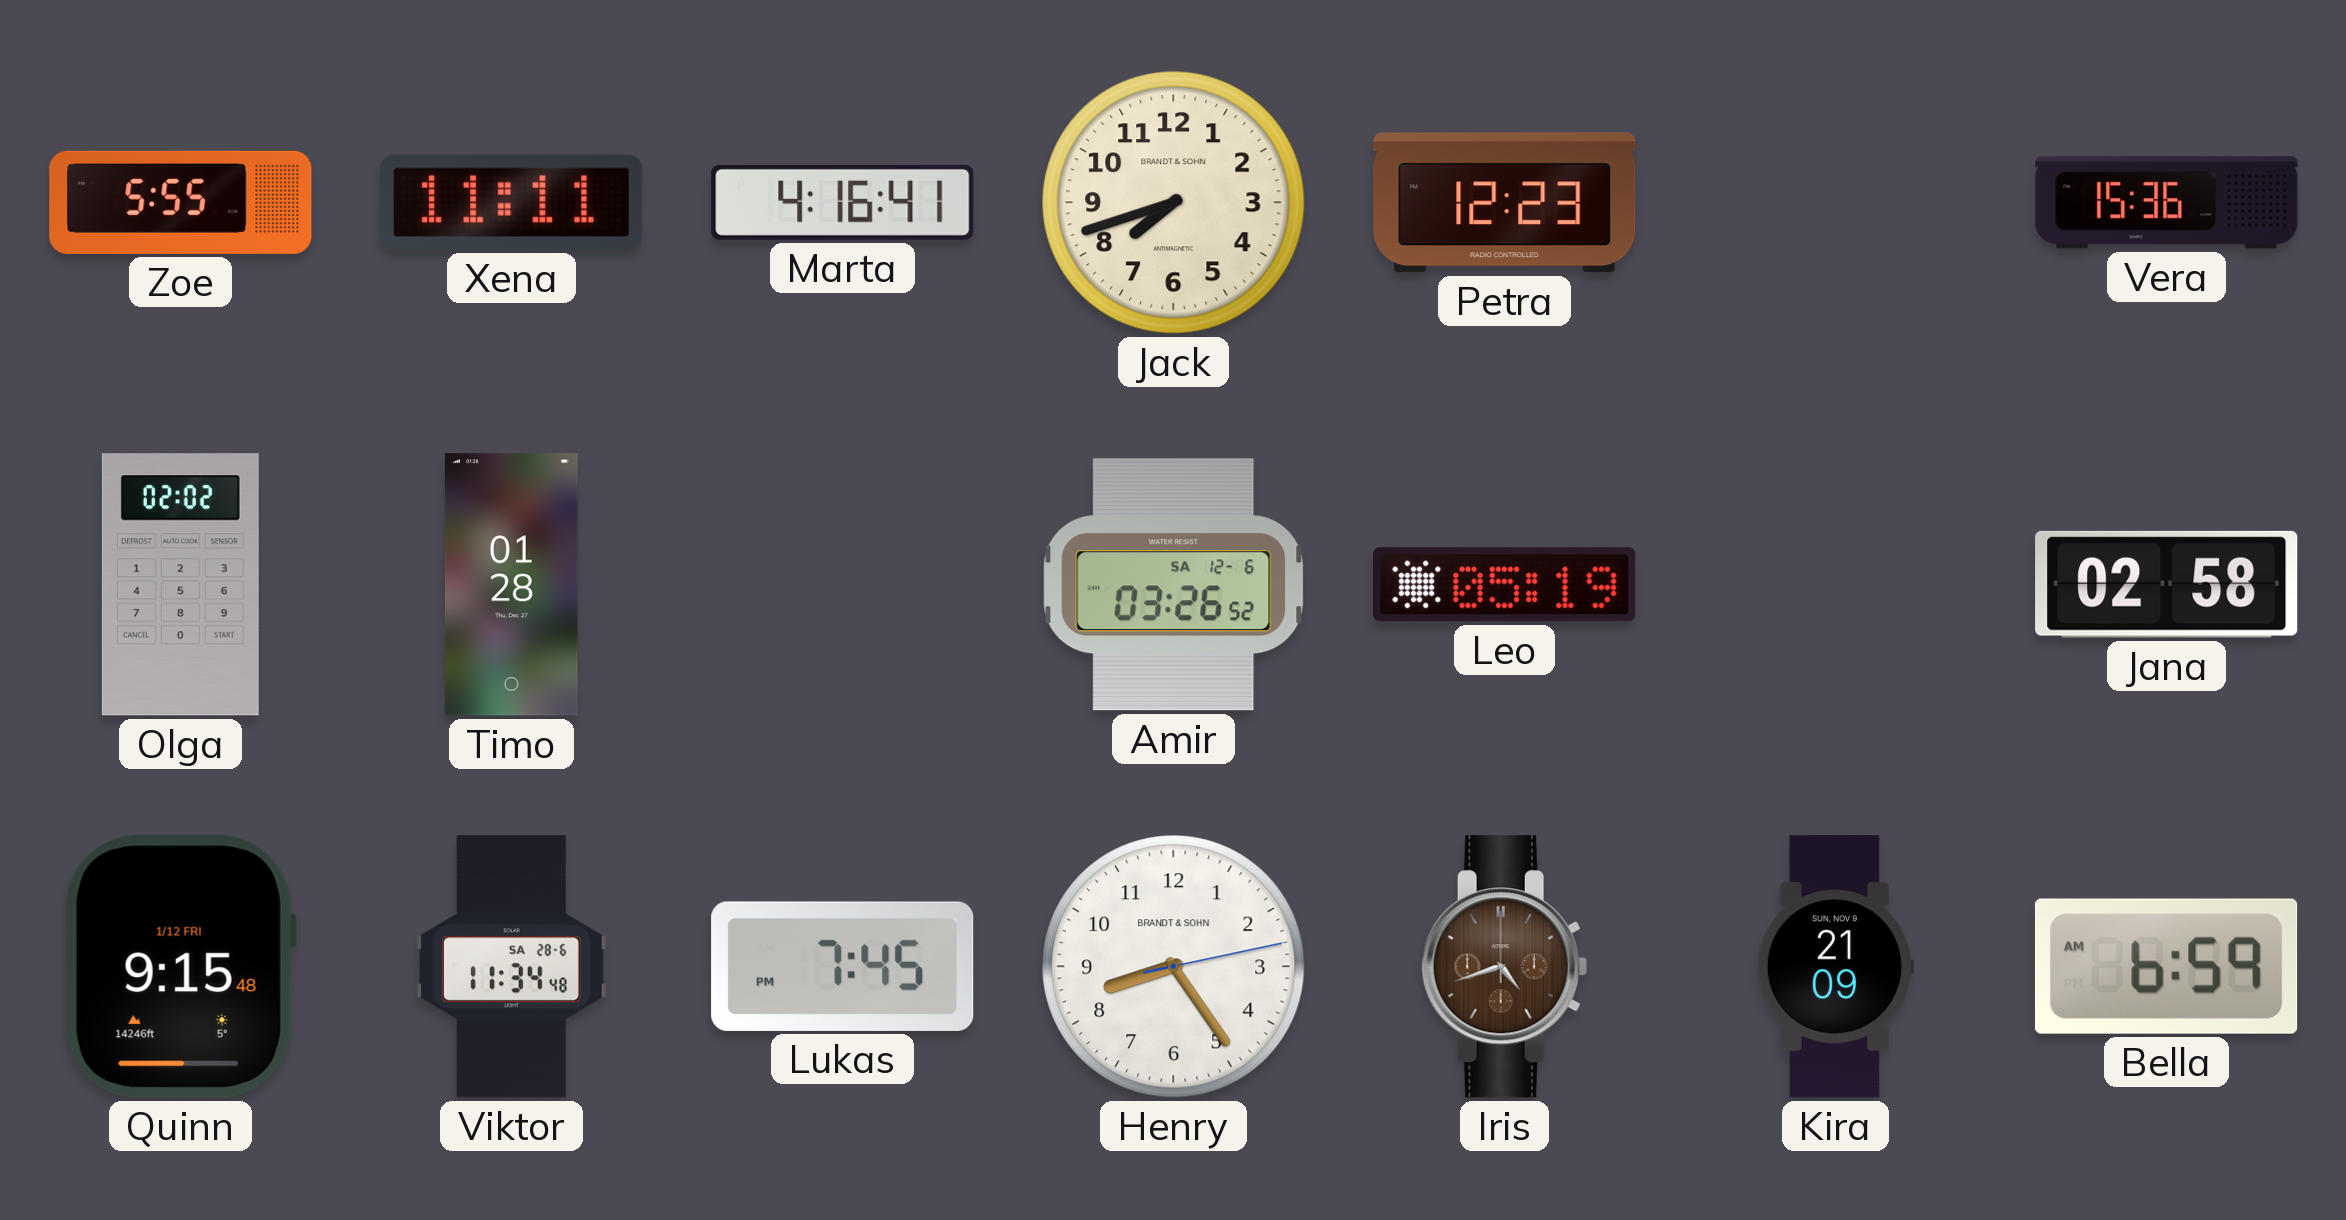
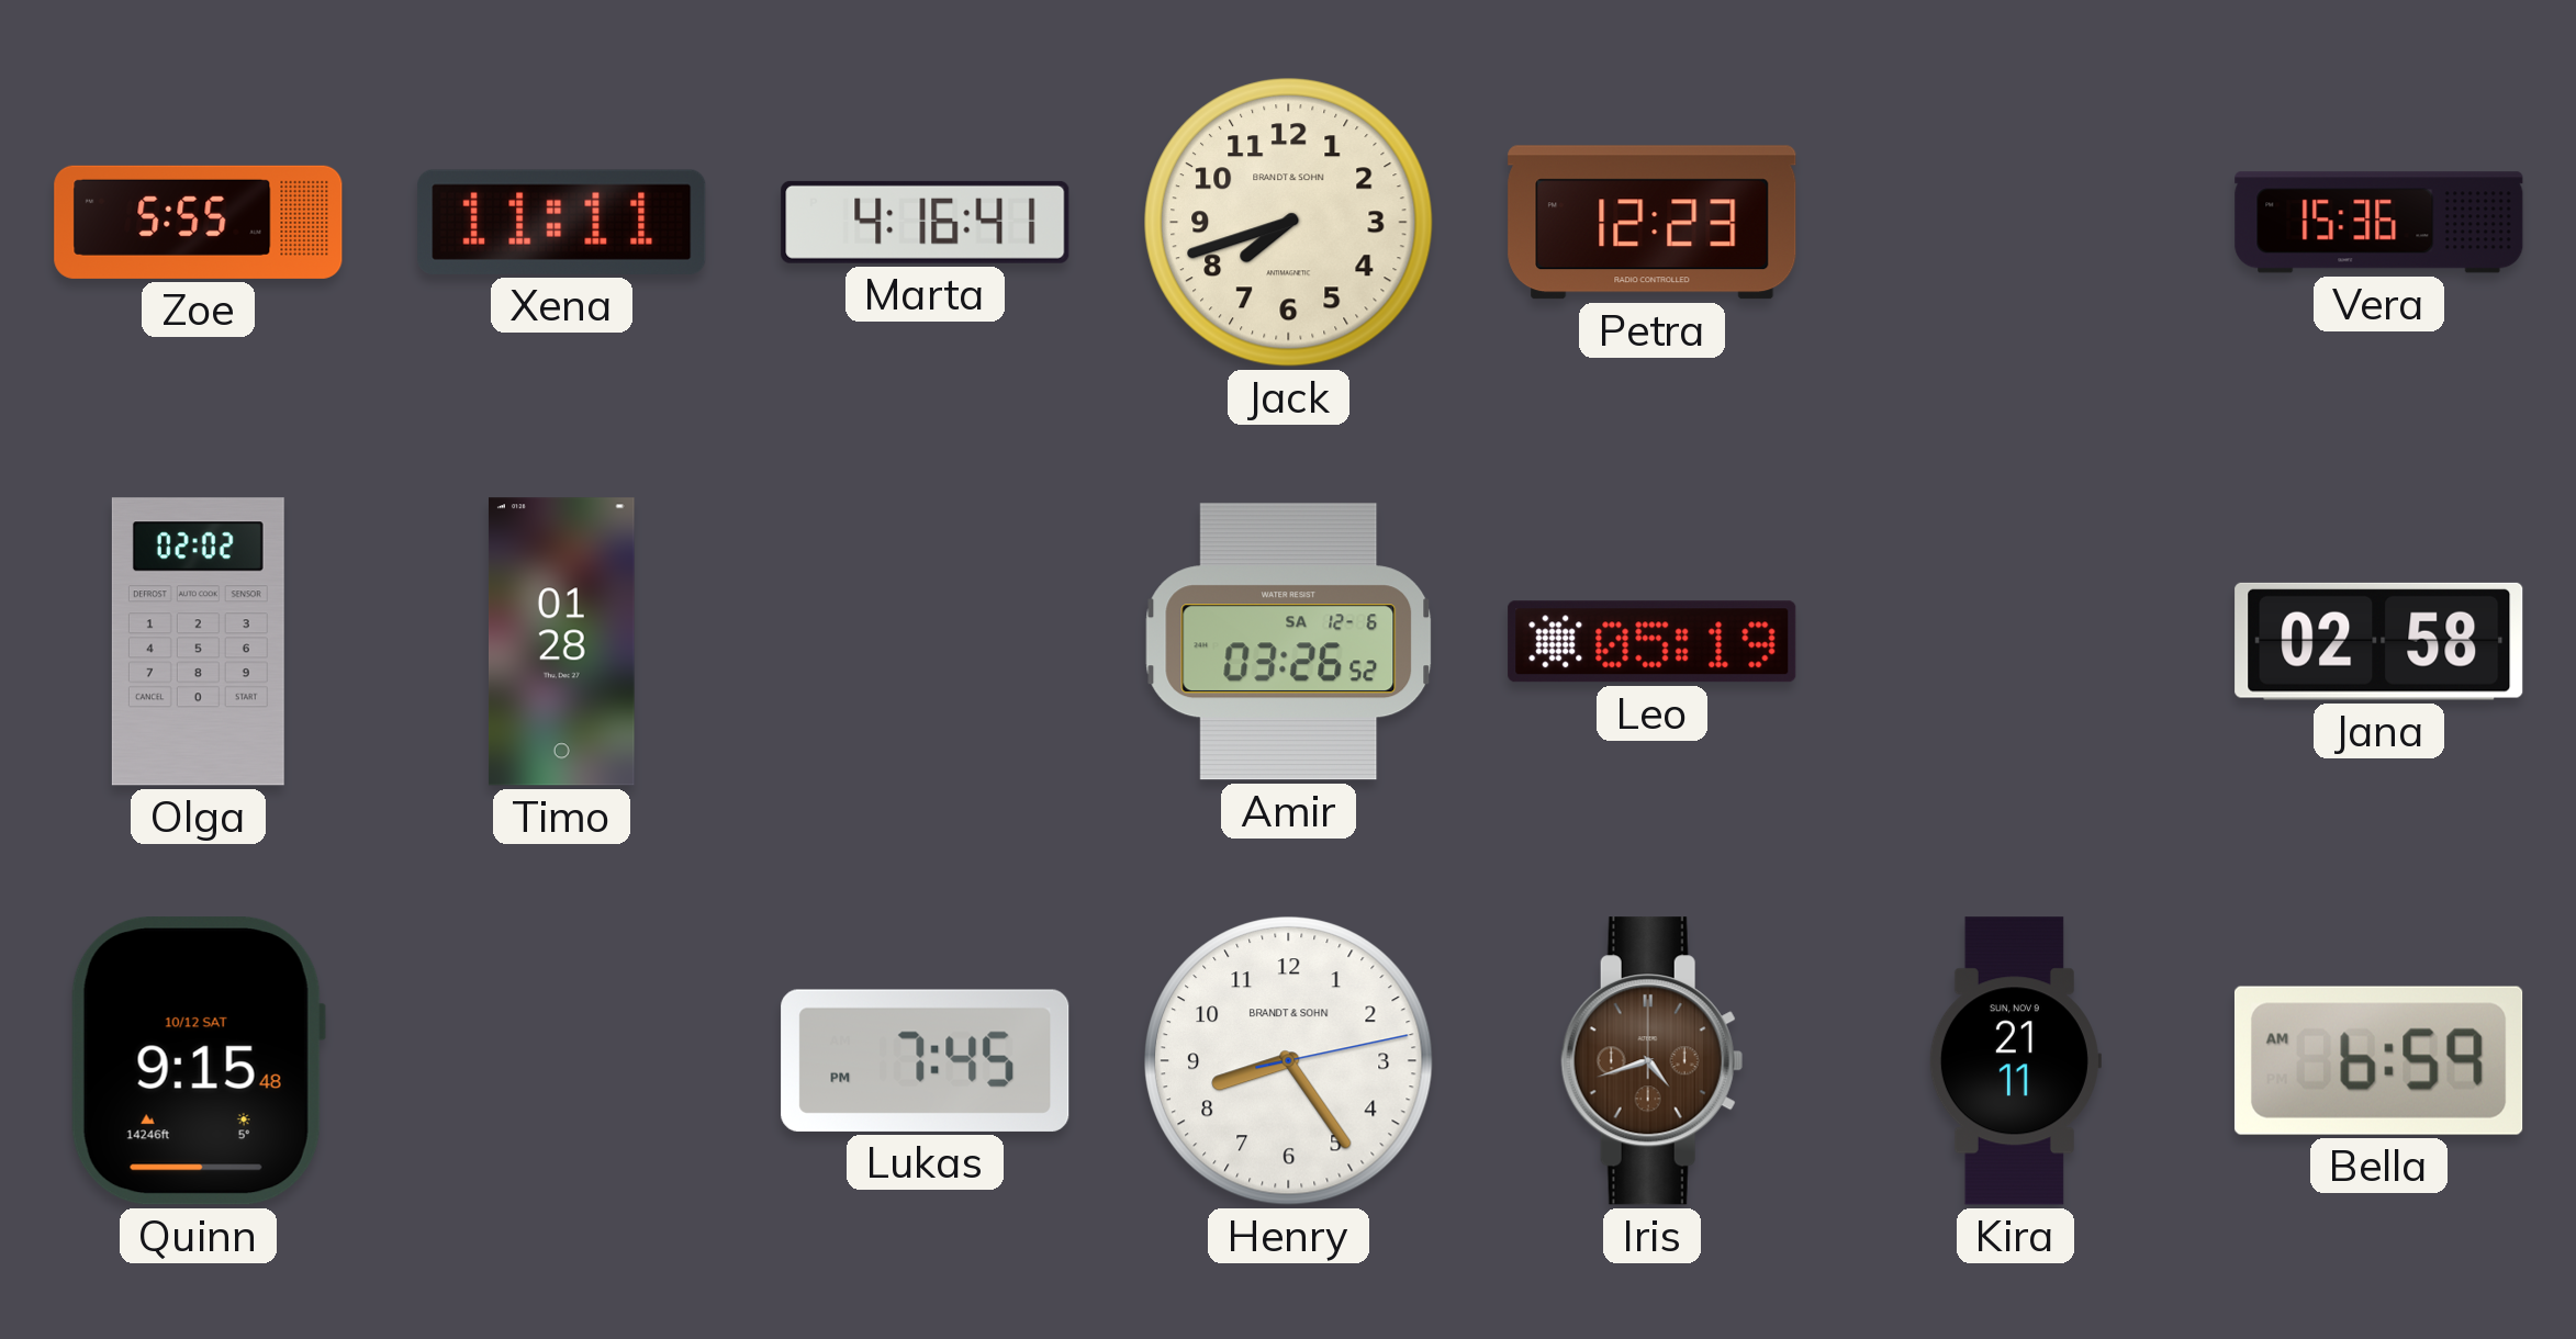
Quinn date: 1/12 FRI -> 10/12 SAT (198, 1061)
Viktor: 11:34 -> none (512, 967)
Kira: 21:09 -> 21:11 (2015, 1061)
